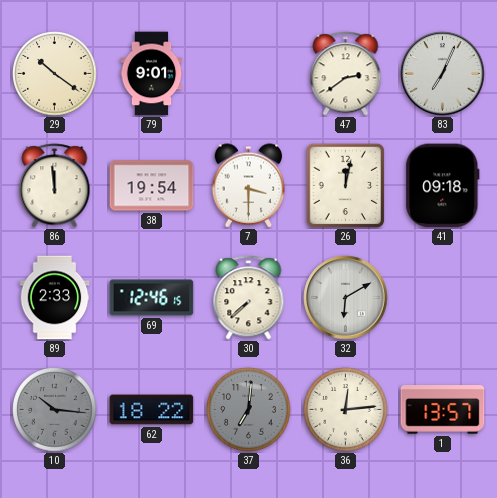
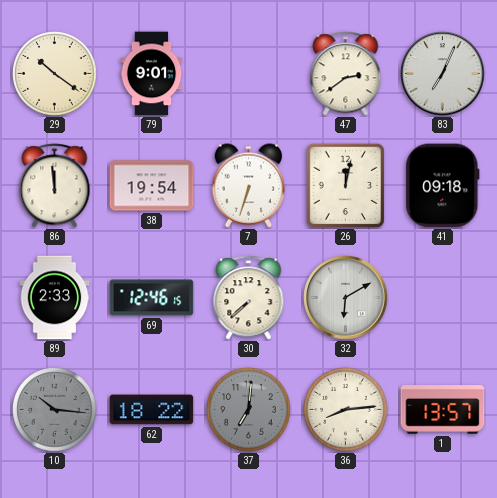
7: 3:30 -> 6:33 (249, 186)
36: 12:14 -> 8:14 (346, 410)
